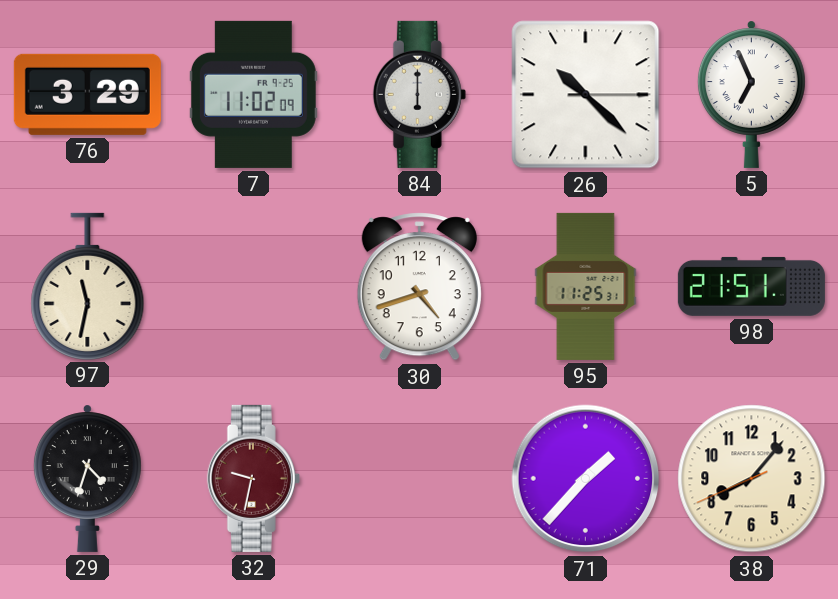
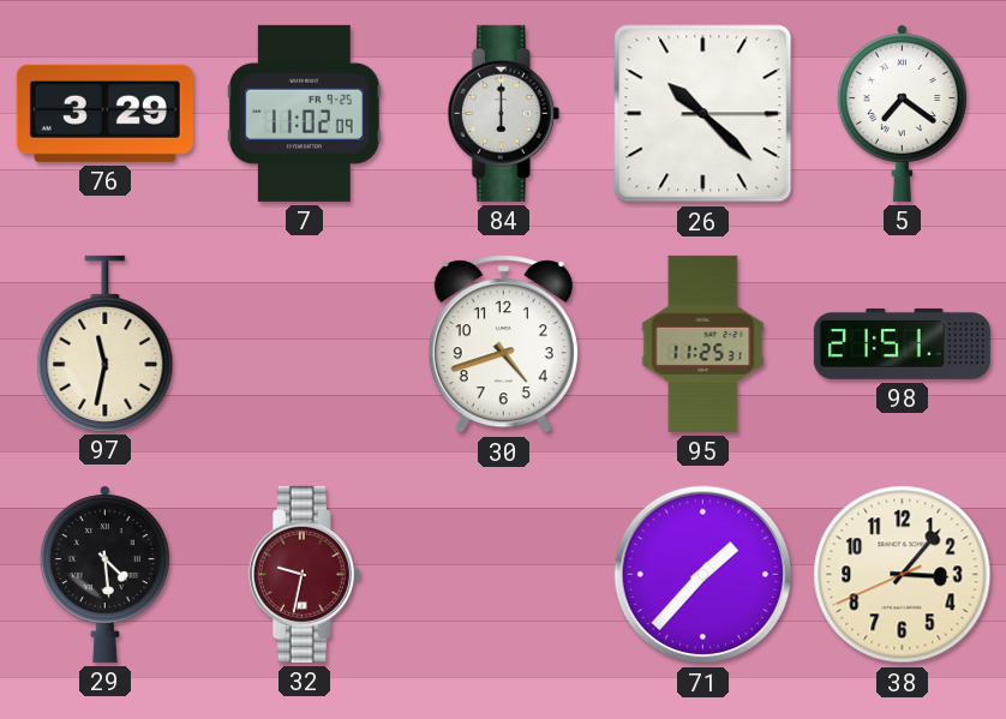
5: 6:56 -> 7:21 (902, 113)
29: 4:33 -> 4:29 (104, 574)
38: 8:06 -> 3:06 (903, 575)
